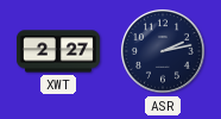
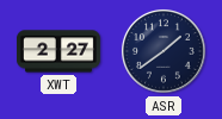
ASR: 2:13 -> 1:39 (164, 51)
